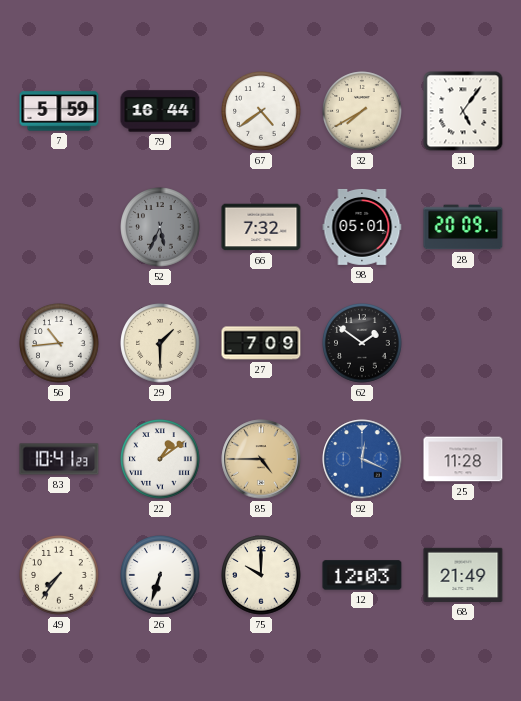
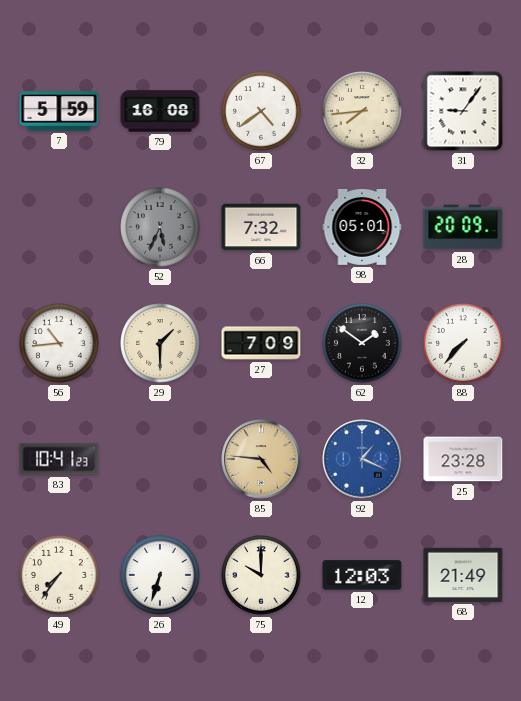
79: 16:44 -> 16:08 (160, 111)
32: 7:40 -> 7:44 (362, 111)
31: 5:06 -> 9:06 (463, 111)
88: none -> 7:37 (463, 343)
22: 1:09 -> none (160, 459)
85: 4:45 -> 4:46 (261, 459)
92: 12:19 -> 1:19 (362, 459)
25: 11:28 -> 23:28 (463, 459)
